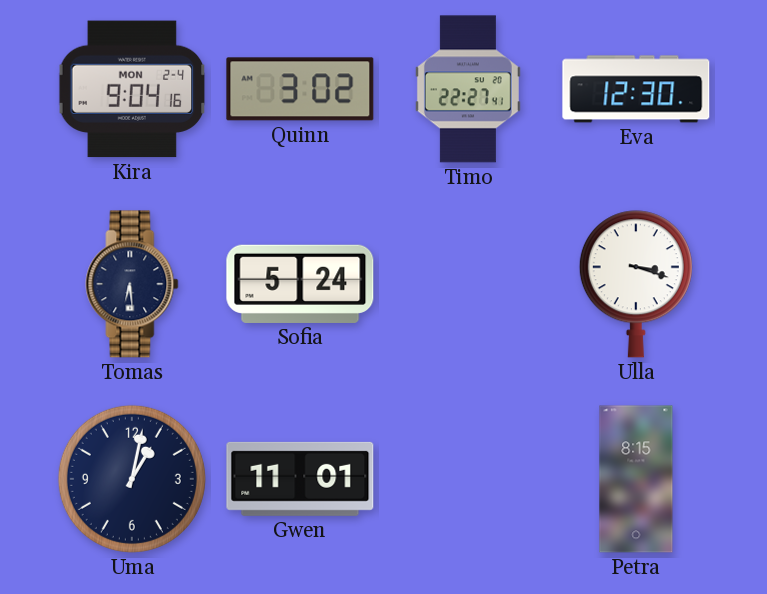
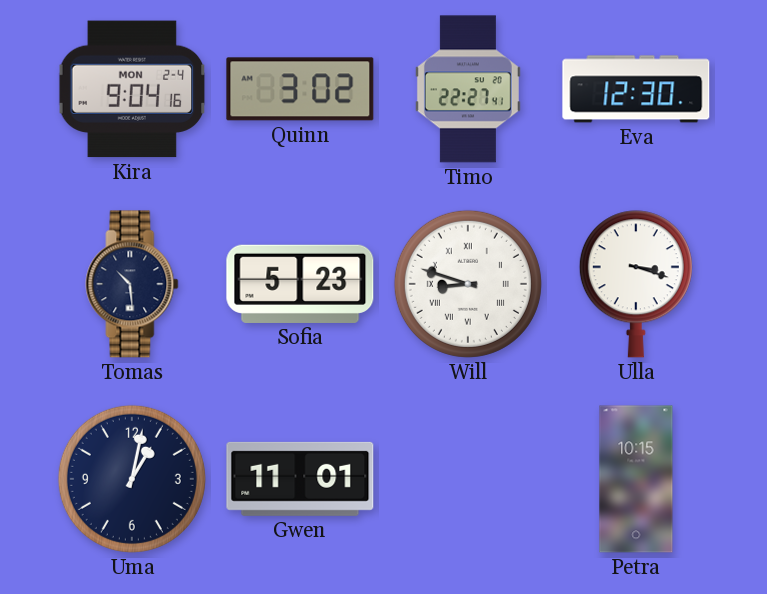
Tomas: 6:29 -> 10:29 (132, 284)
Sofia: 5:24 -> 5:23 (300, 284)
Will: none -> 8:48 (468, 284)
Petra: 8:15 -> 10:15 (636, 479)
